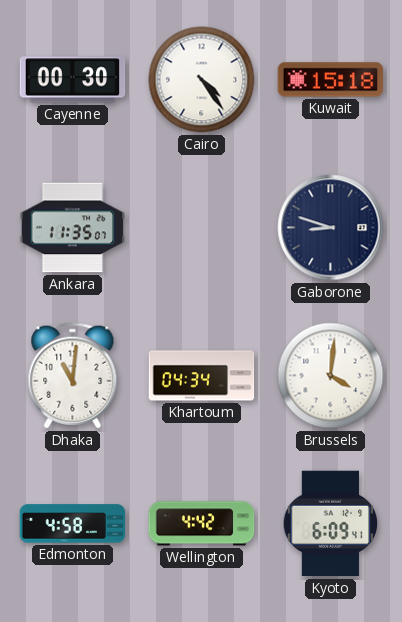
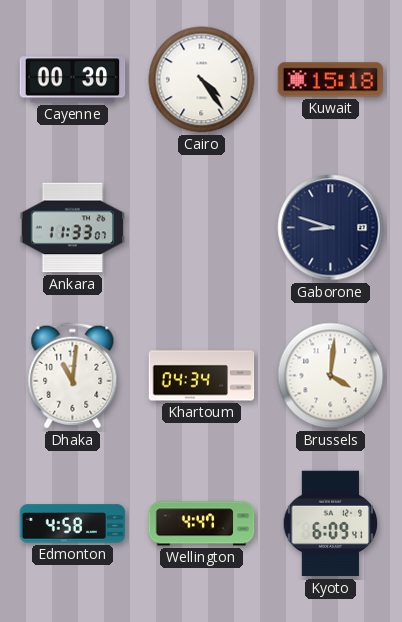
Ankara: 11:35 -> 11:33 (73, 228)
Wellington: 4:42 -> 4:47 (202, 524)
